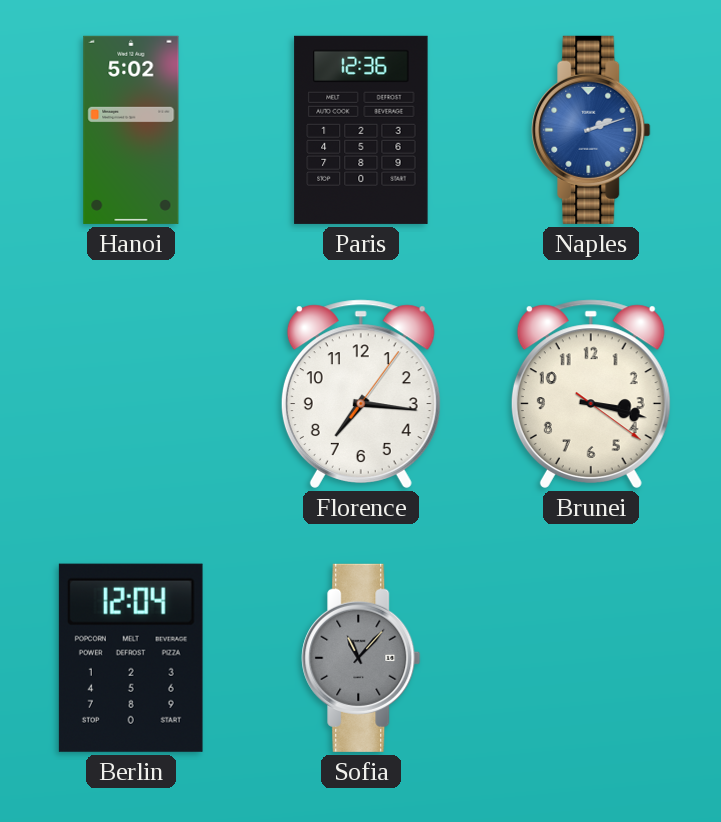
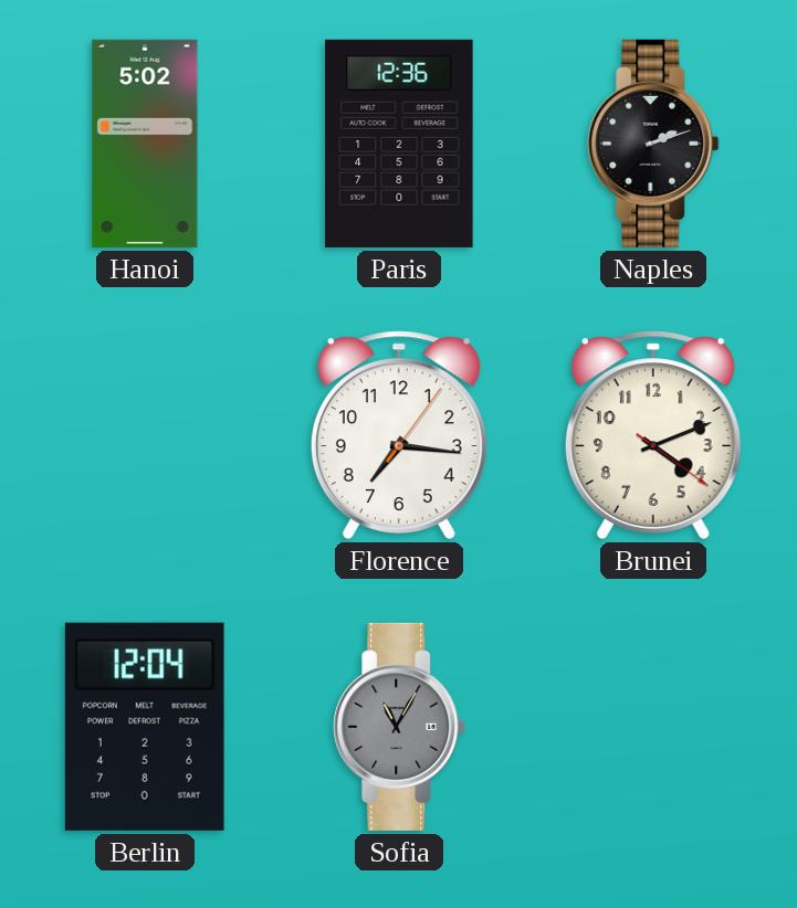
Naples dial: blue -> black (653, 144)
Brunei: 3:17 -> 4:11 (653, 435)
Sofia: 11:07 -> 11:05 (399, 727)
